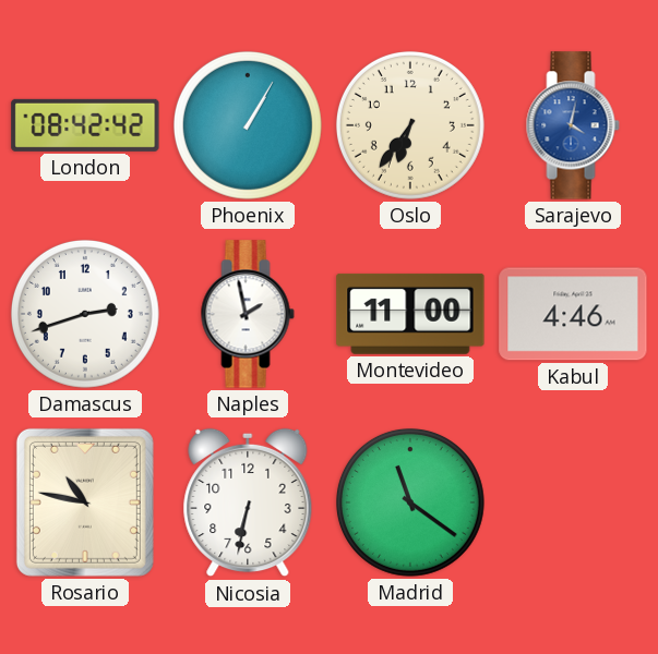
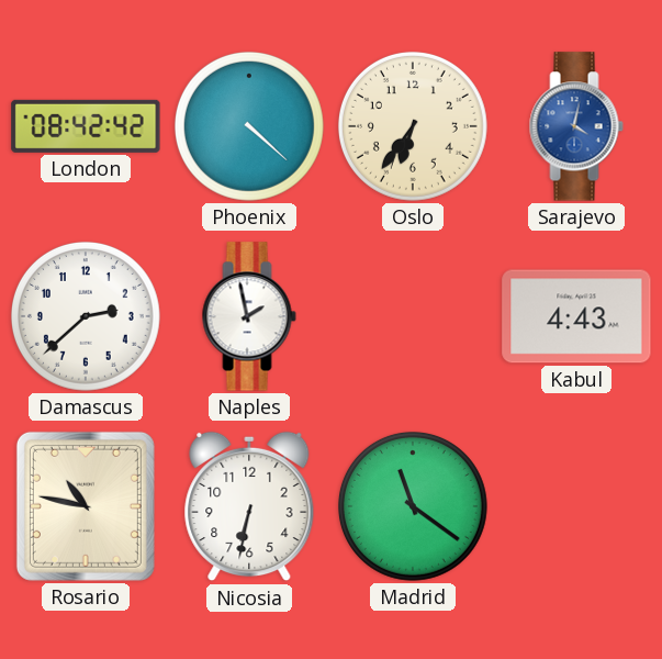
Phoenix: 1:05 -> 4:22 (249, 126)
Damascus: 2:42 -> 2:38 (86, 316)
Montevideo: 11:00 -> none (410, 314)
Kabul: 4:46 -> 4:43 (576, 316)
